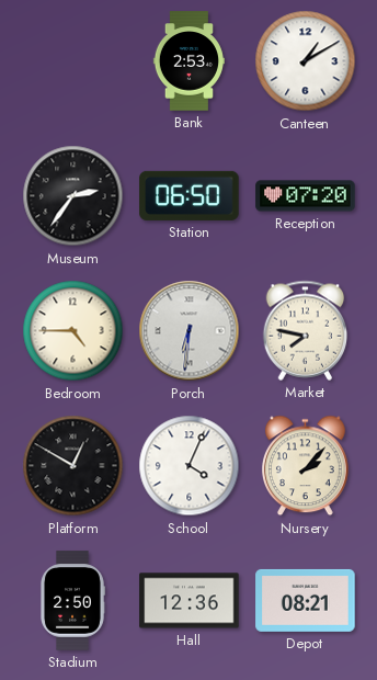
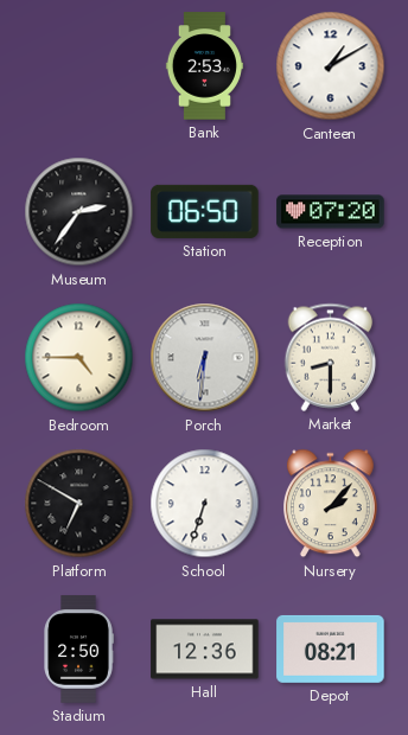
Market: 7:47 -> 8:30 (331, 357)
Platform: 12:50 -> 6:50 (79, 504)
School: 4:04 -> 6:33 (205, 504)
